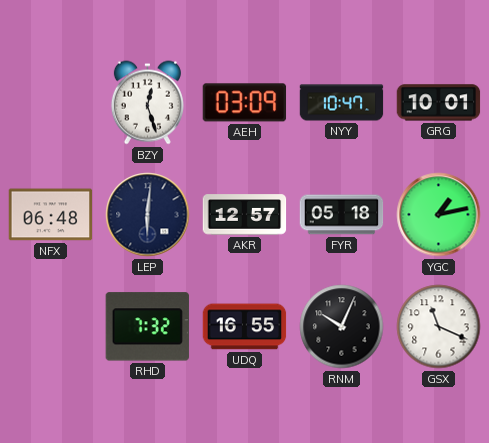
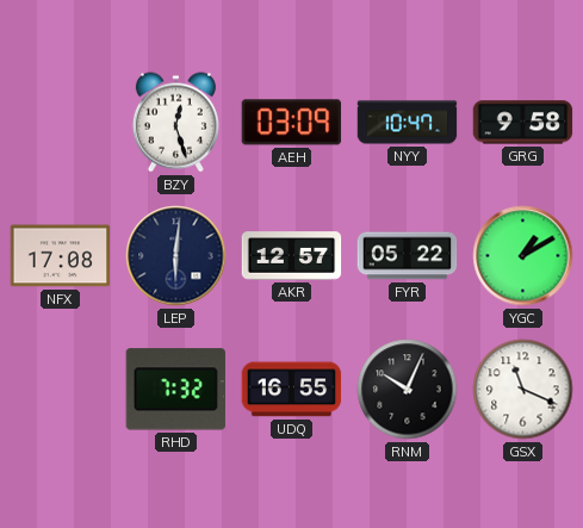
GRG: 10:01 -> 9:58 (523, 123)
NFX: 06:48 -> 17:08 (61, 256)
FYR: 05:18 -> 05:22 (408, 256)
YGC: 1:13 -> 1:10 (523, 256)
